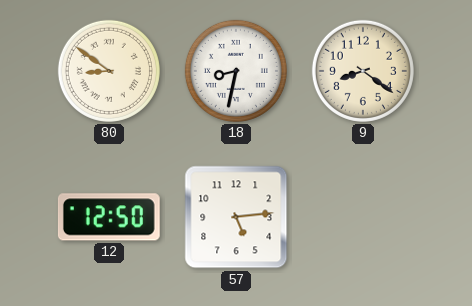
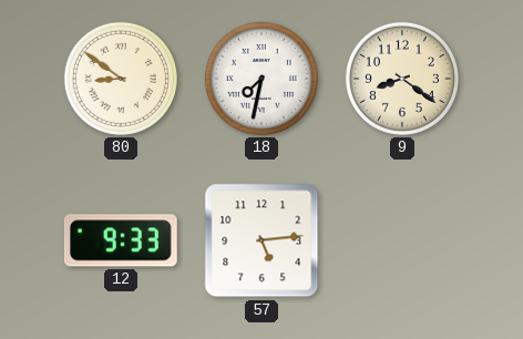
18: 8:32 -> 7:32 (261, 79)
12: 12:50 -> 9:33 (121, 240)
